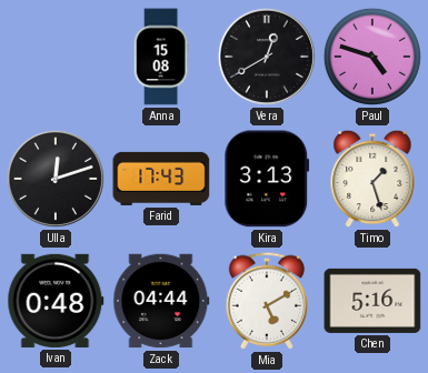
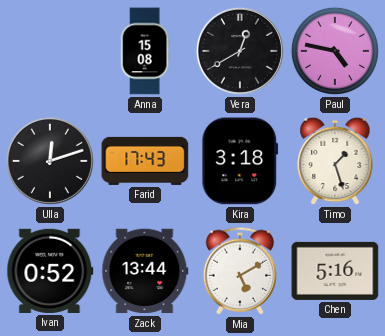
Paul: 4:48 -> 4:47 (335, 51)
Kira: 3:13 -> 3:18 (240, 161)
Ivan: 0:48 -> 0:52 (50, 271)
Zack: 04:44 -> 13:44 (145, 271)
